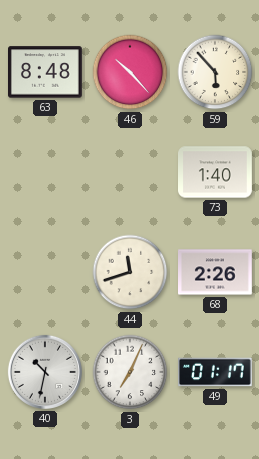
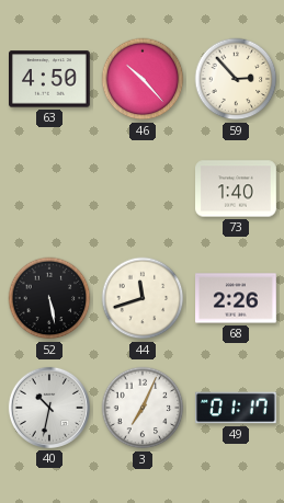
63: 8:48 -> 4:50 (50, 79)
59: 5:53 -> 2:53 (236, 79)
52: none -> 5:28 (49, 298)
